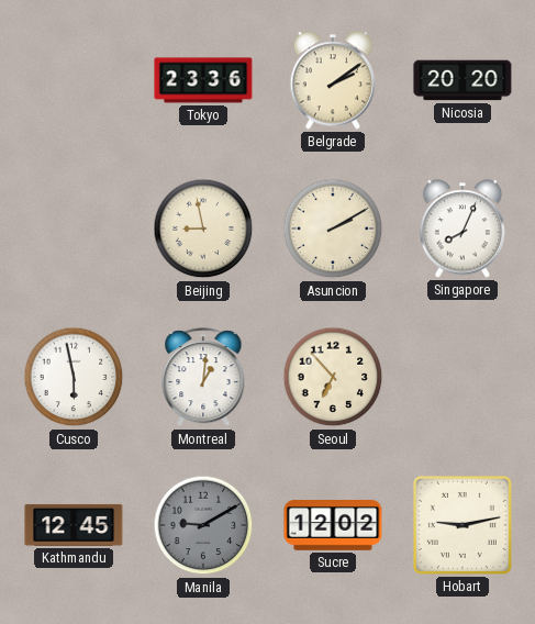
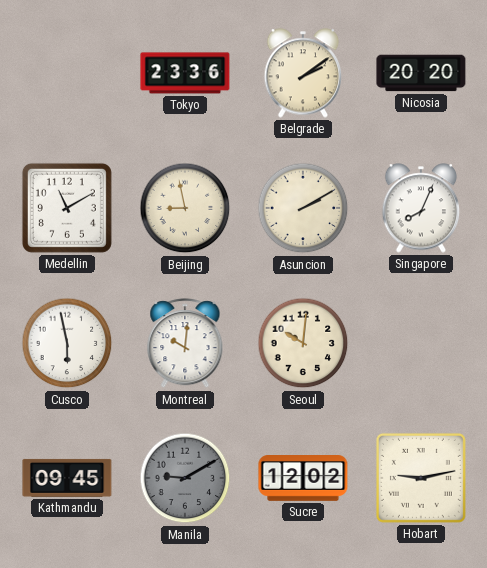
Medellin: none -> 11:10 (67, 208)
Montreal: 1:01 -> 10:01 (185, 344)
Seoul: 6:53 -> 10:01 (303, 343)
Kathmandu: 12:45 -> 09:45 (67, 478)
